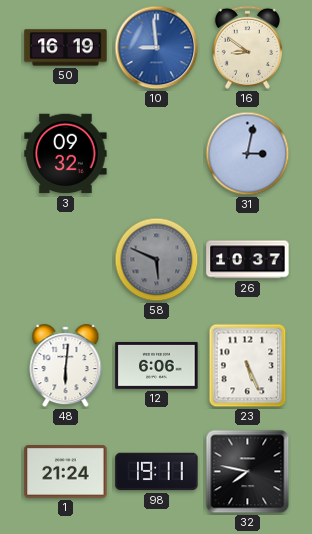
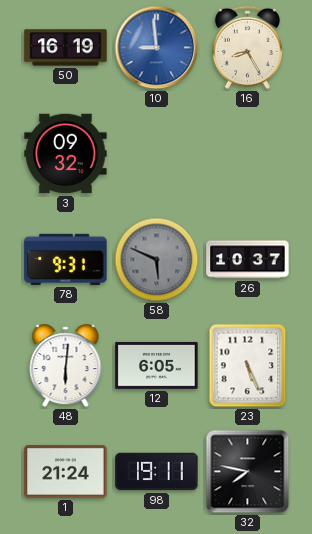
16: 8:51 -> 8:25 (247, 47)
31: 3:02 -> none (248, 154)
78: none -> 9:31 (66, 259)
12: 6:06 -> 6:05 (157, 365)
